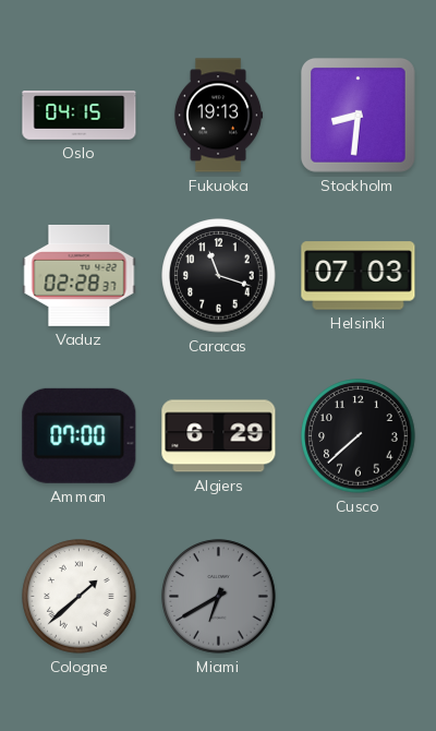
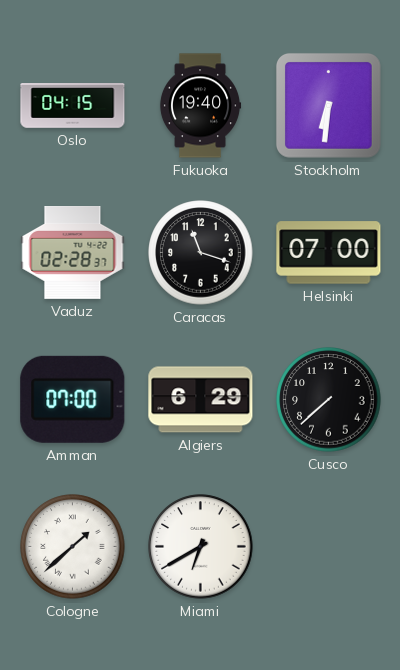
Fukuoka: 19:13 -> 19:40 (200, 106)
Stockholm: 8:31 -> 6:31 (328, 105)
Helsinki: 07:03 -> 07:00 (329, 253)
Miami dial: grey -> white (201, 547)
